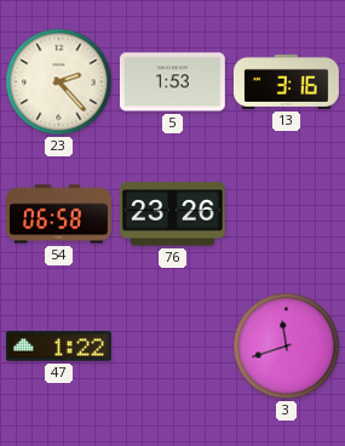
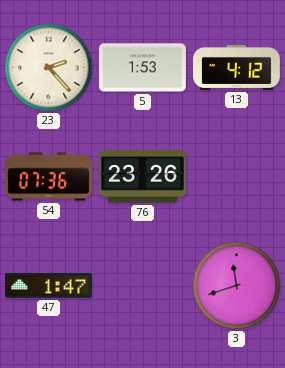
13: 3:16 -> 4:12 (237, 67)
54: 06:58 -> 07:36 (49, 177)
47: 1:22 -> 1:47 (49, 286)
